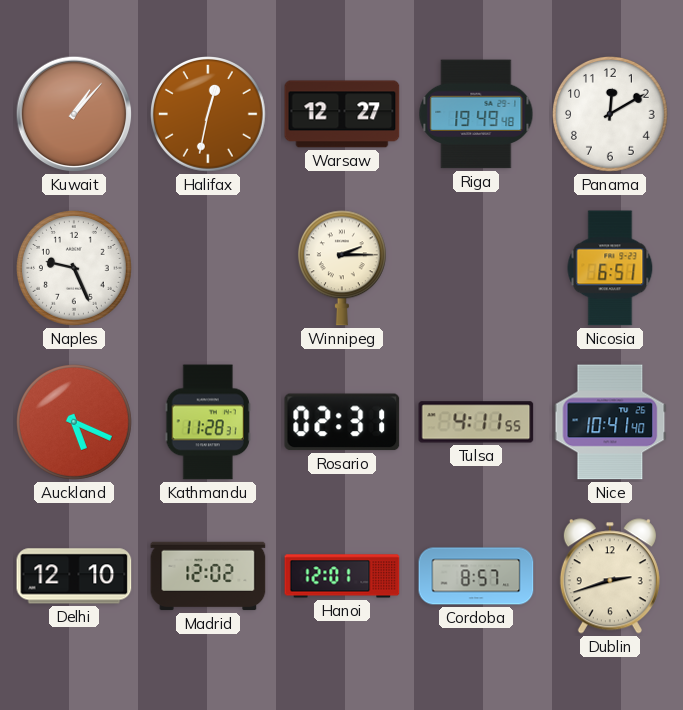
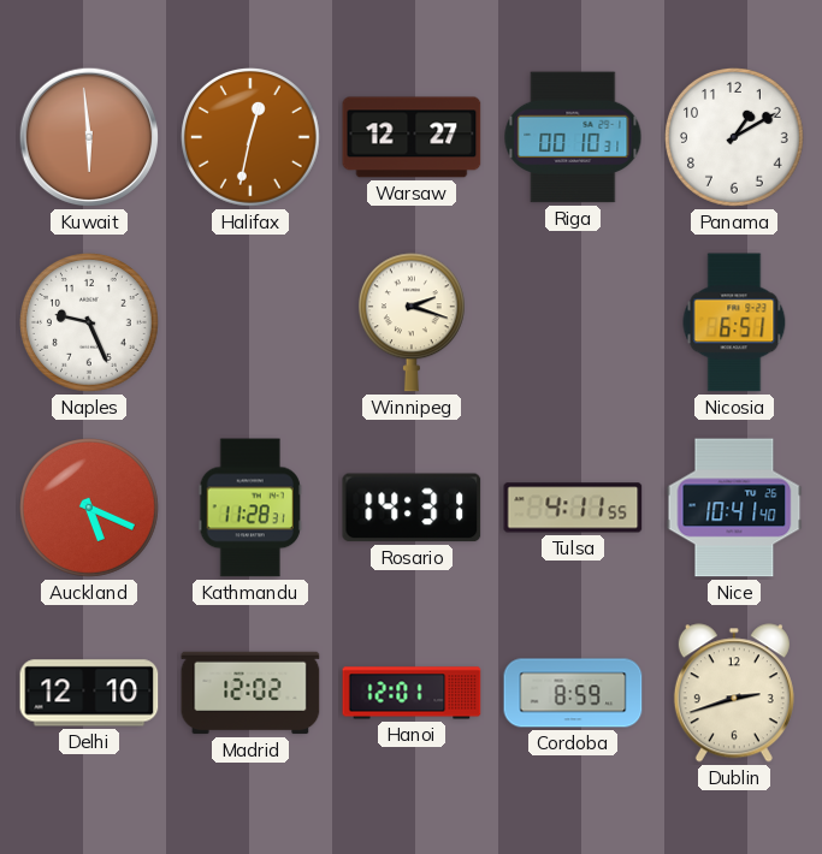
Kuwait: 1:07 -> 5:59 (89, 137)
Riga: 19:49 -> 00:10 (573, 137)
Panama: 12:10 -> 1:10 (735, 138)
Winnipeg: 2:15 -> 2:18 (412, 322)
Rosario: 02:31 -> 14:31 (412, 508)
Cordoba: 8:57 -> 8:59 (573, 693)
